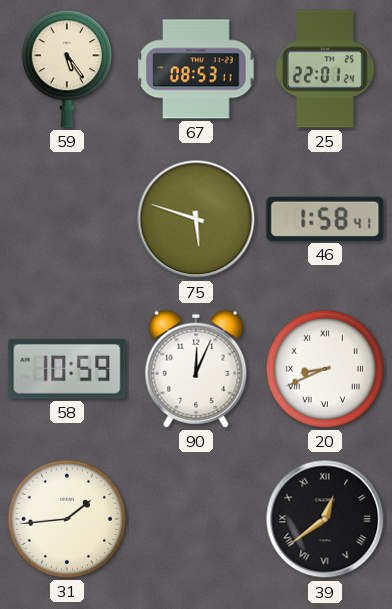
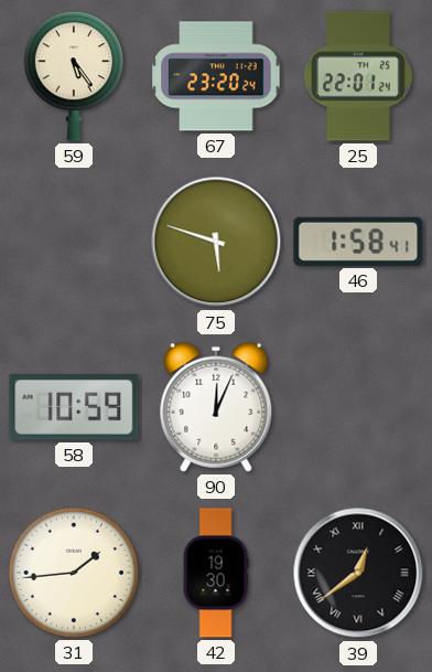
67: 08:53 -> 23:20 (216, 76)
20: 8:41 -> none (325, 369)
42: none -> 19:30 (216, 573)
